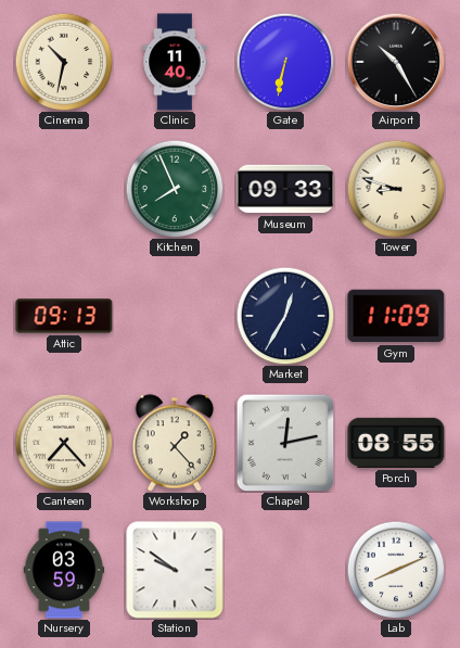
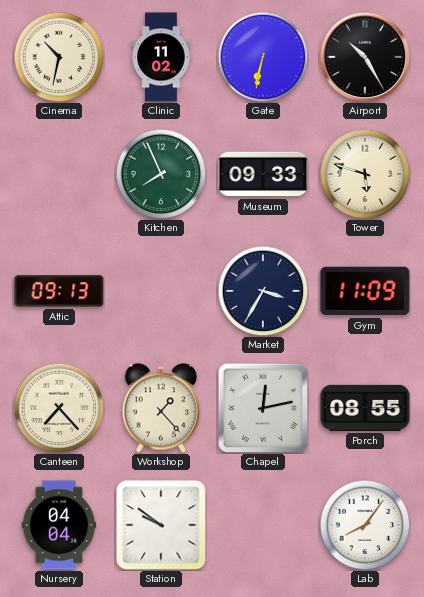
Clinic: 11:40 -> 11:02 (161, 57)
Tower: 8:48 -> 5:48 (365, 174)
Market: 12:35 -> 3:35 (263, 291)
Nursery: 03:59 -> 04:04 (59, 525)
Lab: 8:11 -> 8:06 (365, 525)
